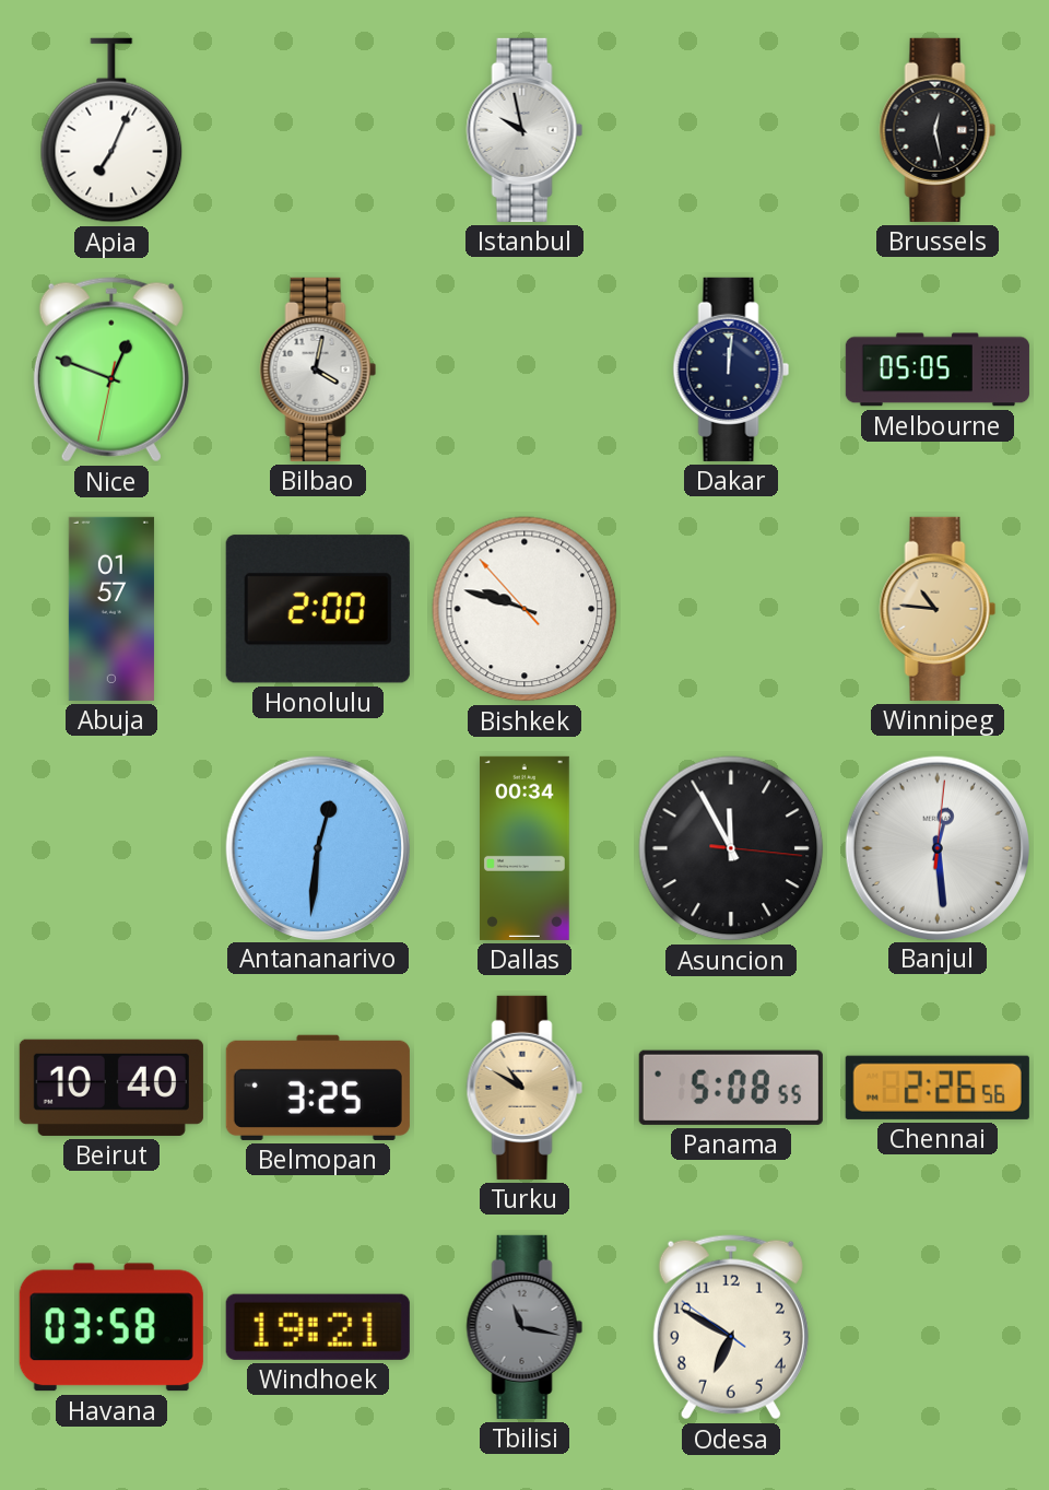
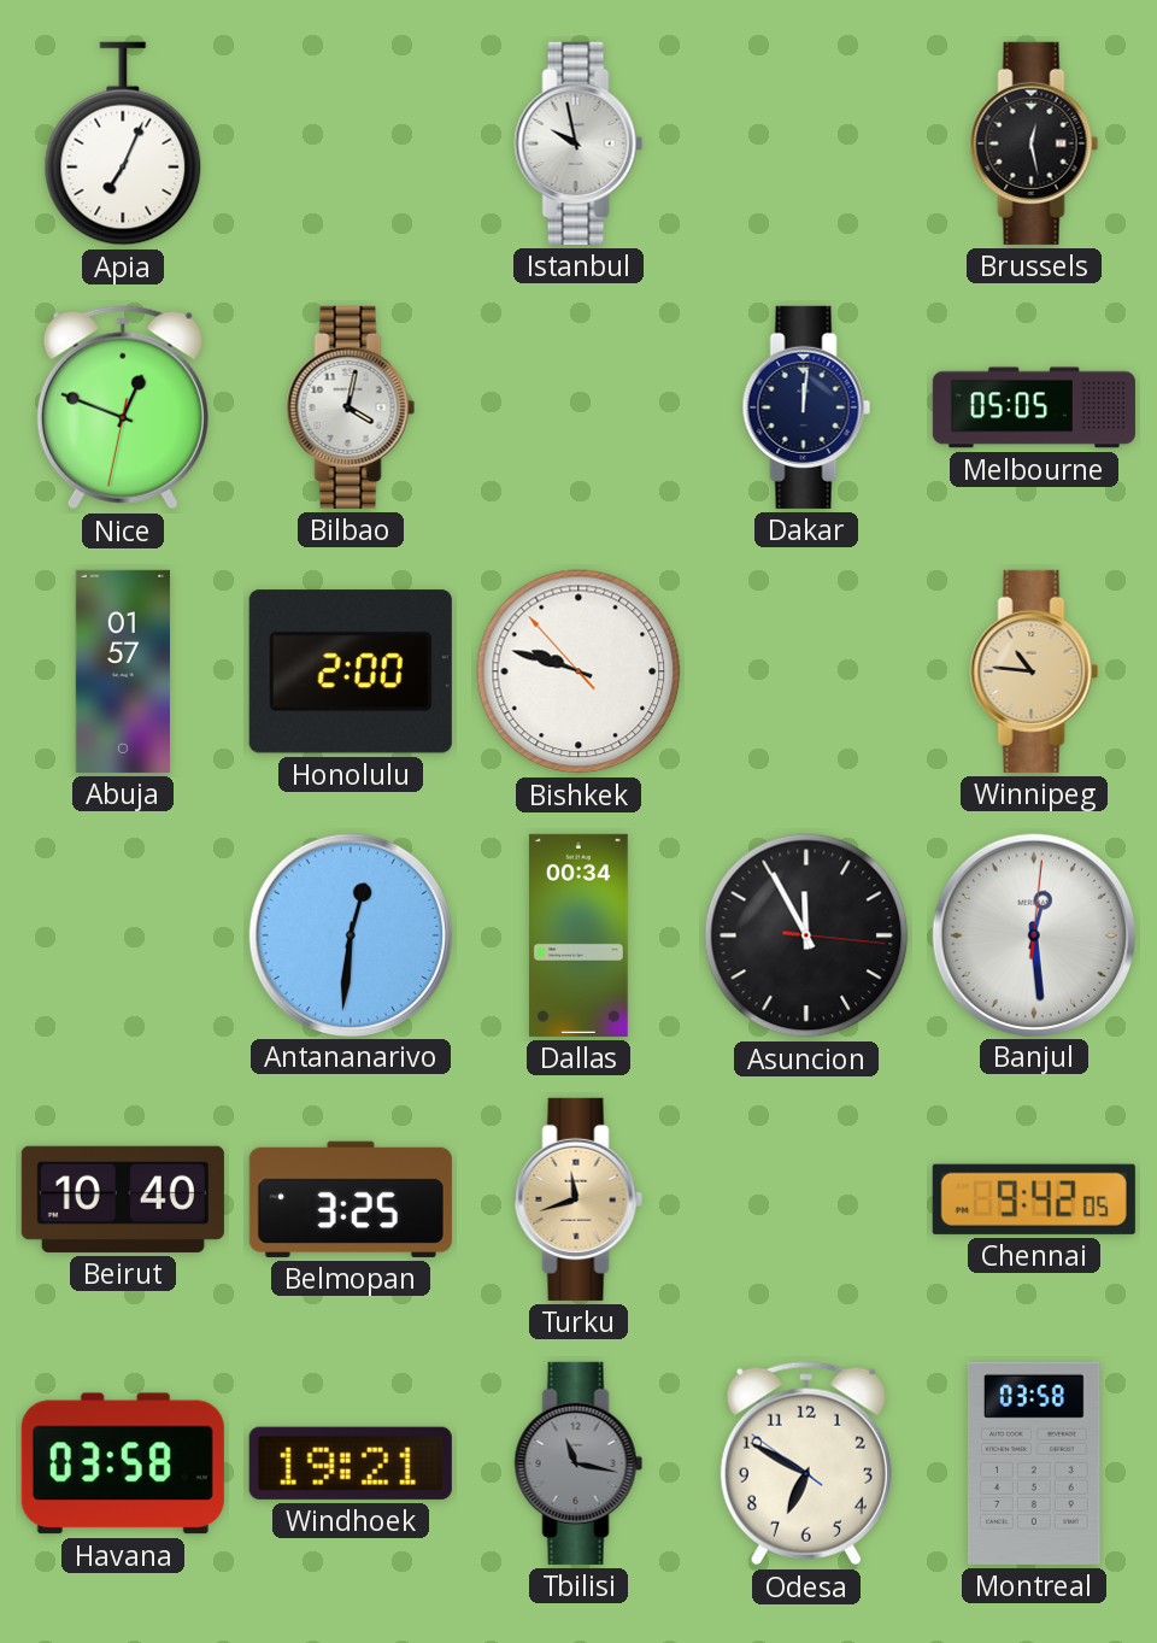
Turku: 10:50 -> 11:42 (578, 1199)
Panama: 5:08 -> none (731, 1088)
Chennai: 2:26 -> 9:42 (1034, 1199)
Montreal: none -> 03:58 (1034, 1463)
